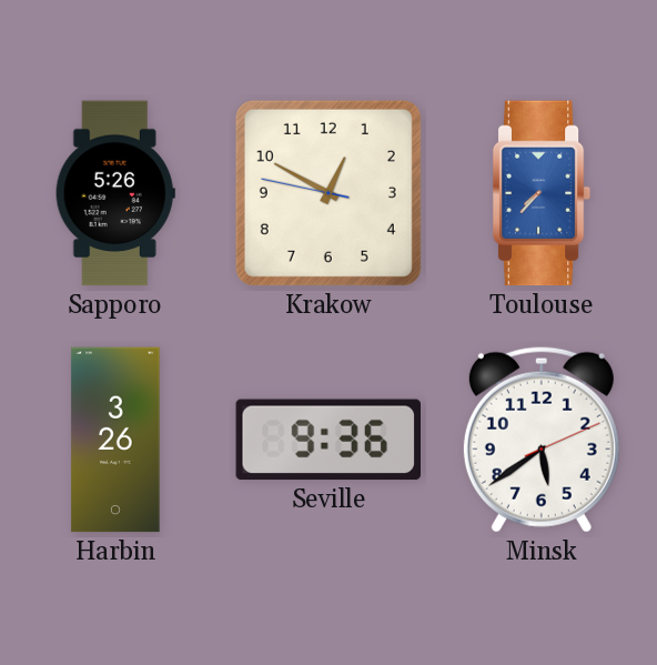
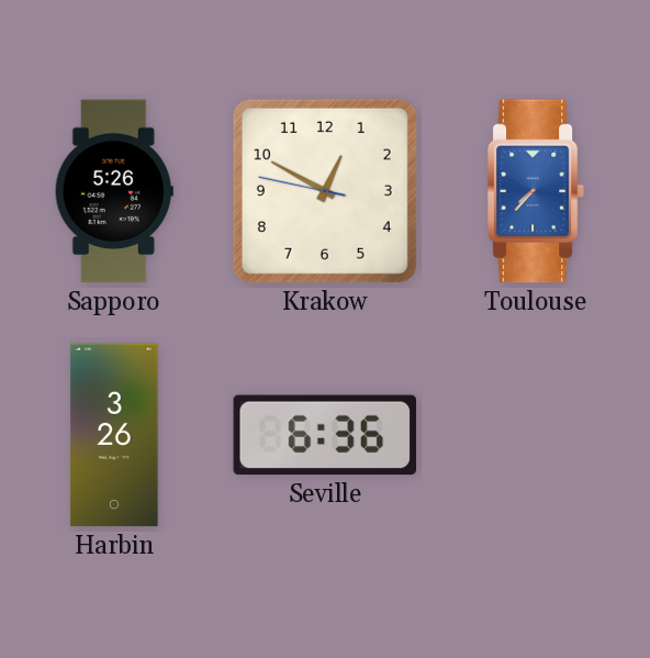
Seville: 9:36 -> 6:36 (324, 435)
Minsk: 5:39 -> none (542, 440)
